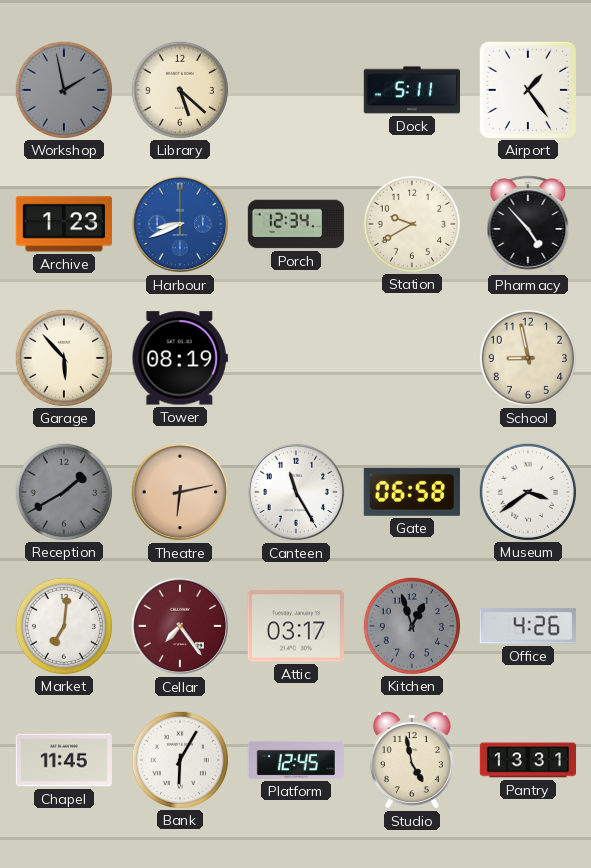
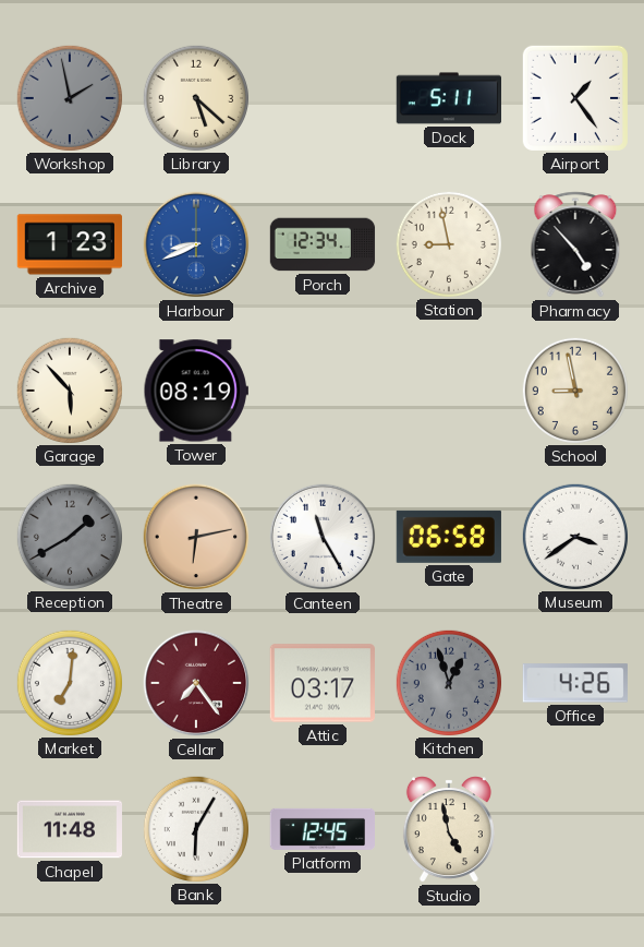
Station: 9:40 -> 8:58 (448, 243)
Chapel: 11:45 -> 11:48 (69, 829)
Pantry: 13:31 -> none (528, 760)
